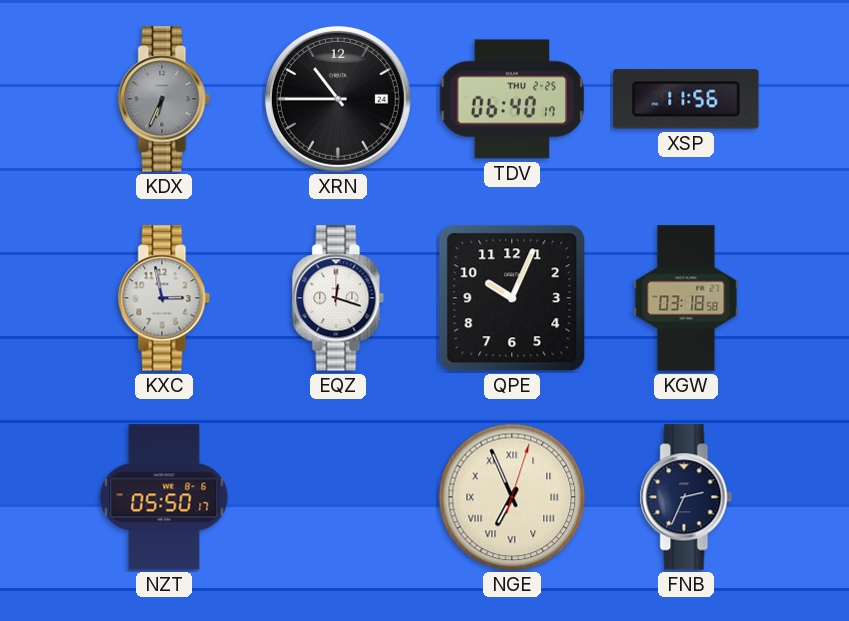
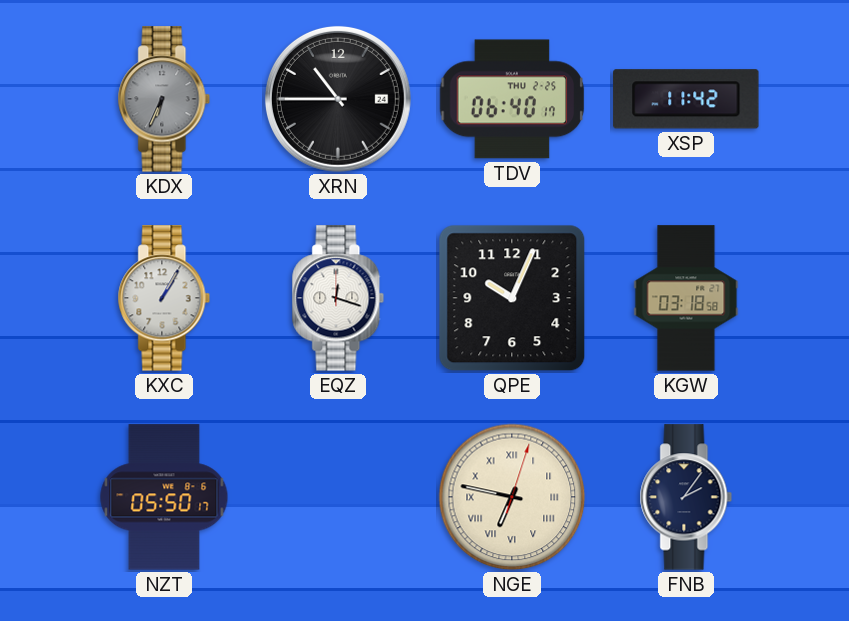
XSP: 11:56 -> 11:42 (686, 99)
KXC: 2:58 -> 1:05 (164, 298)
NGE: 6:56 -> 6:47 (512, 497)
FNB: 2:34 -> 2:06 (686, 497)
